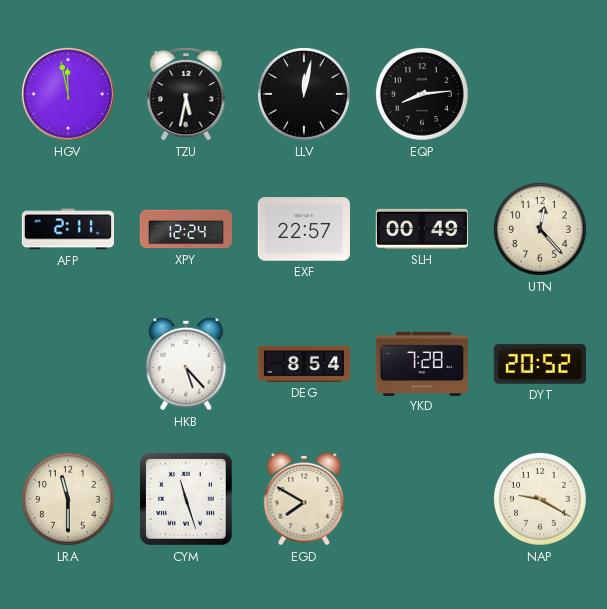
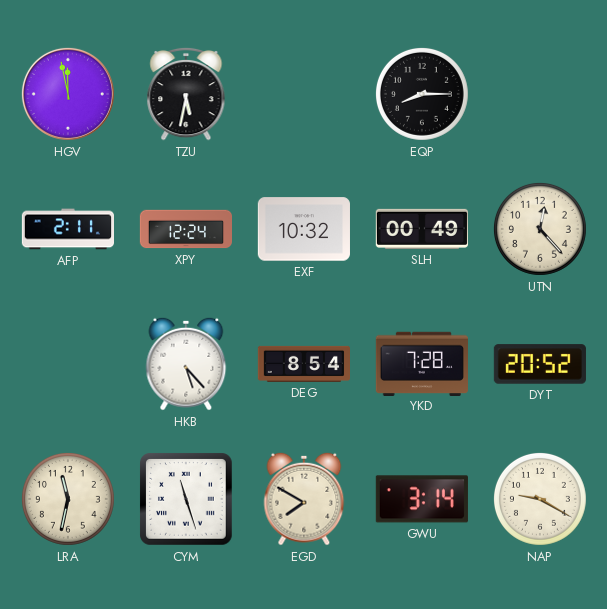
LLV: 12:02 -> none (304, 94)
EQP: 8:14 -> 8:15 (422, 94)
EXF: 22:57 -> 10:32 (304, 229)
LRA: 11:30 -> 11:32 (68, 499)
GWU: none -> 3:14 (422, 499)
